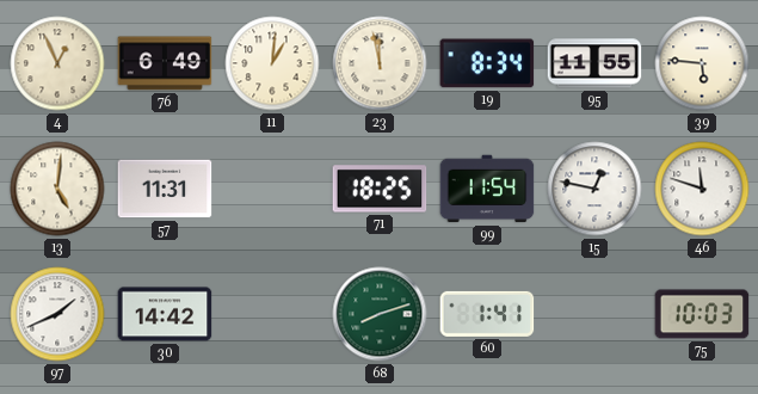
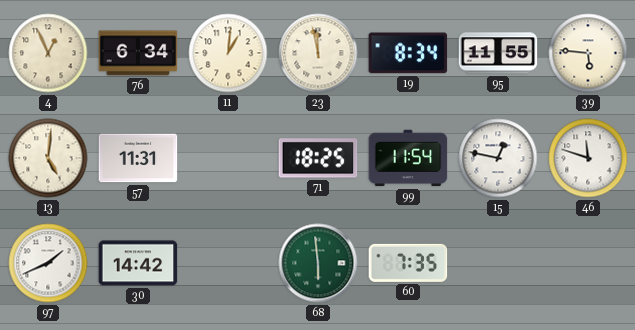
76: 6:49 -> 6:34 (138, 53)
68: 8:12 -> 5:59 (318, 263)
60: 1:41 -> 7:35 (408, 263)
75: 10:03 -> none (702, 314)
